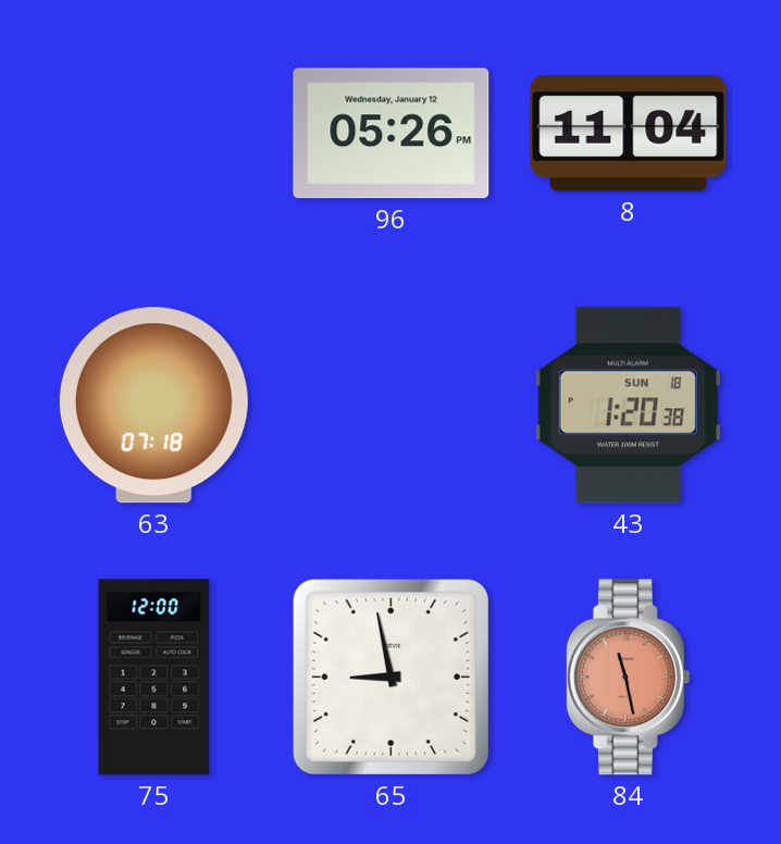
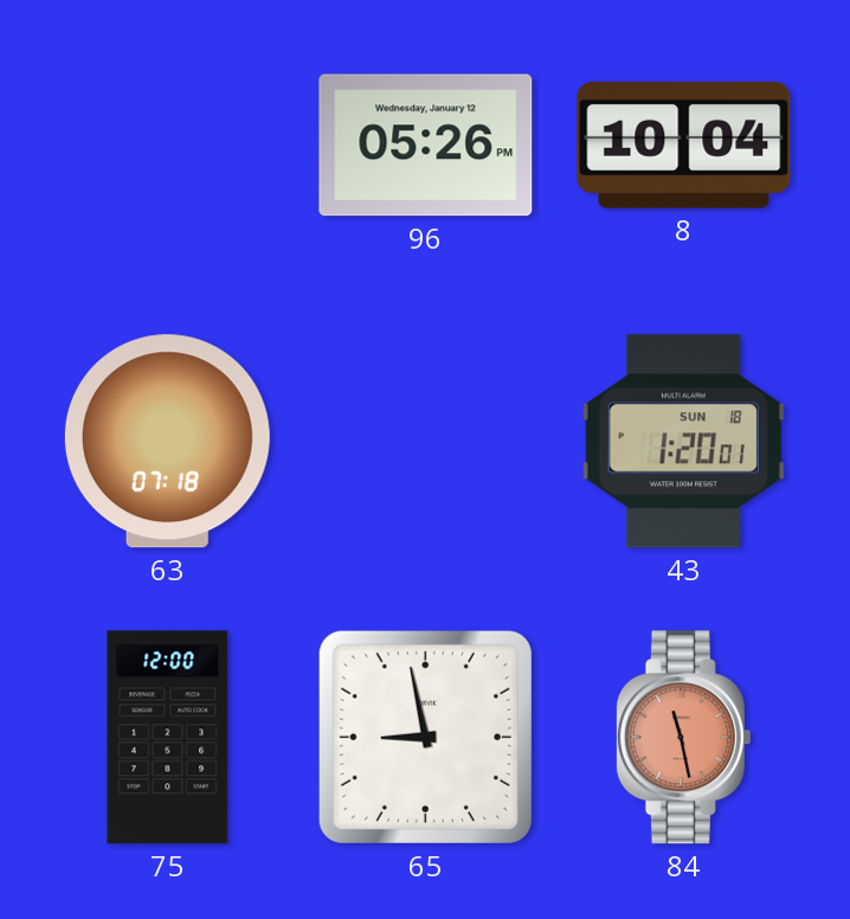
8: 11:04 -> 10:04 (684, 146)
43: 1:20:38 -> 1:20:01 (683, 442)
